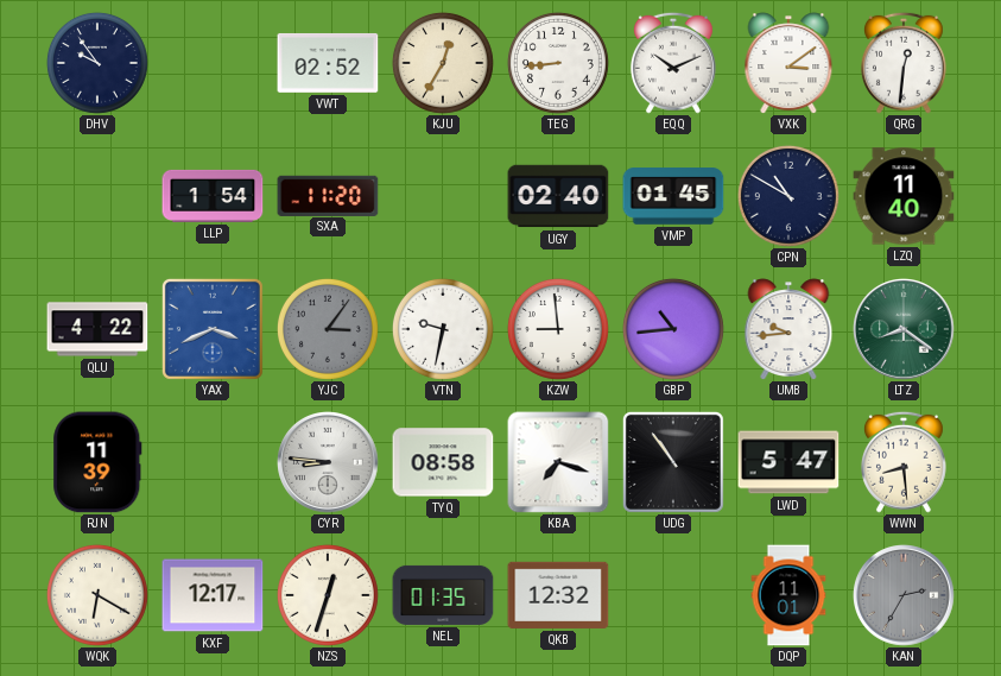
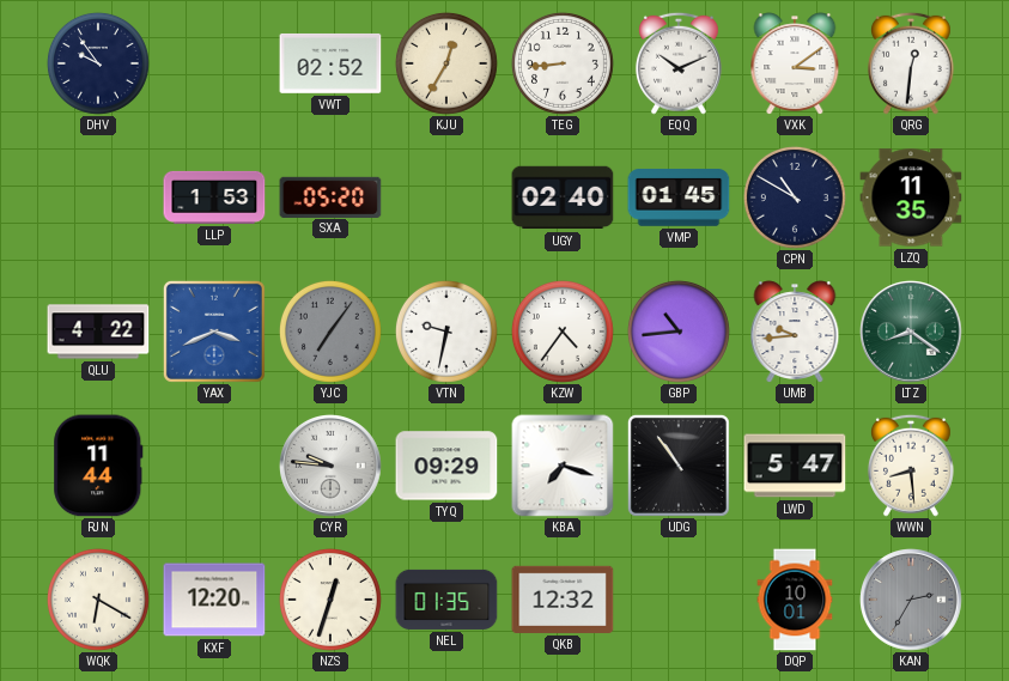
LLP: 1:54 -> 1:53 (214, 197)
SXA: 11:20 -> 05:20 (330, 196)
LZQ: 11:40 -> 11:35 (911, 197)
YJC: 3:06 -> 7:06 (330, 332)
KZW: 8:59 -> 4:36 (563, 332)
RJN: 11:39 -> 11:44 (98, 466)
CYR: 8:46 -> 9:46 (332, 467)
TYQ: 08:58 -> 09:29 (446, 466)
KXF: 12:17 -> 12:20 (214, 600)
DQP: 11:01 -> 10:01 (795, 600)
